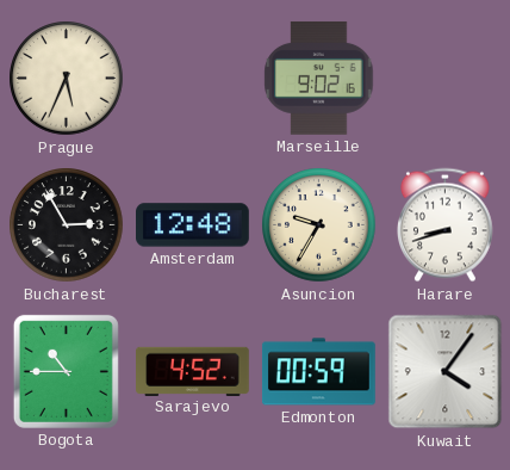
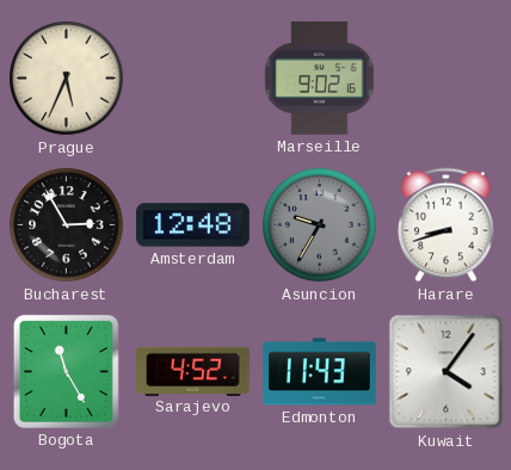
Asuncion dial: cream -> grey (320, 225)
Bogota: 10:45 -> 11:25 (66, 371)
Edmonton: 00:59 -> 11:43 (319, 372)
